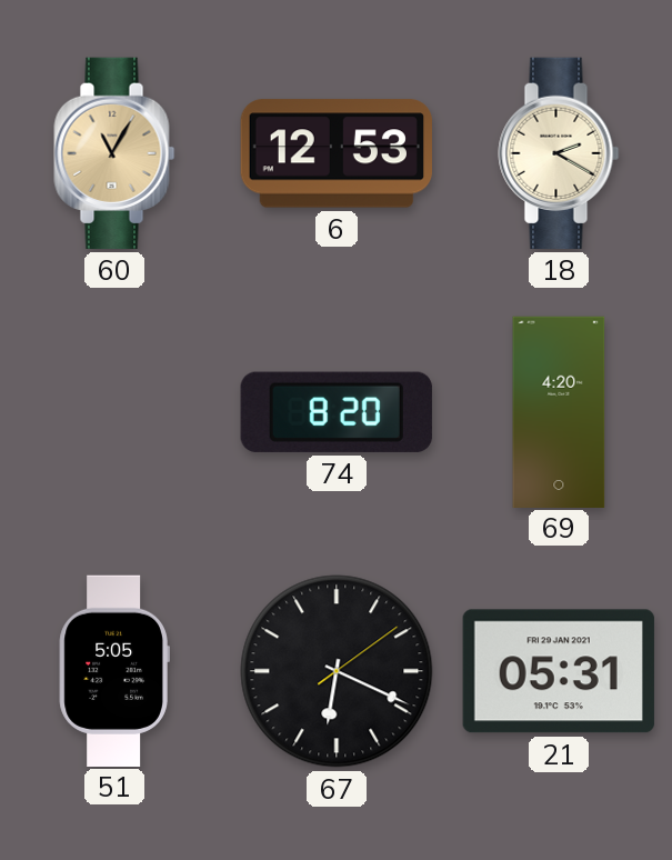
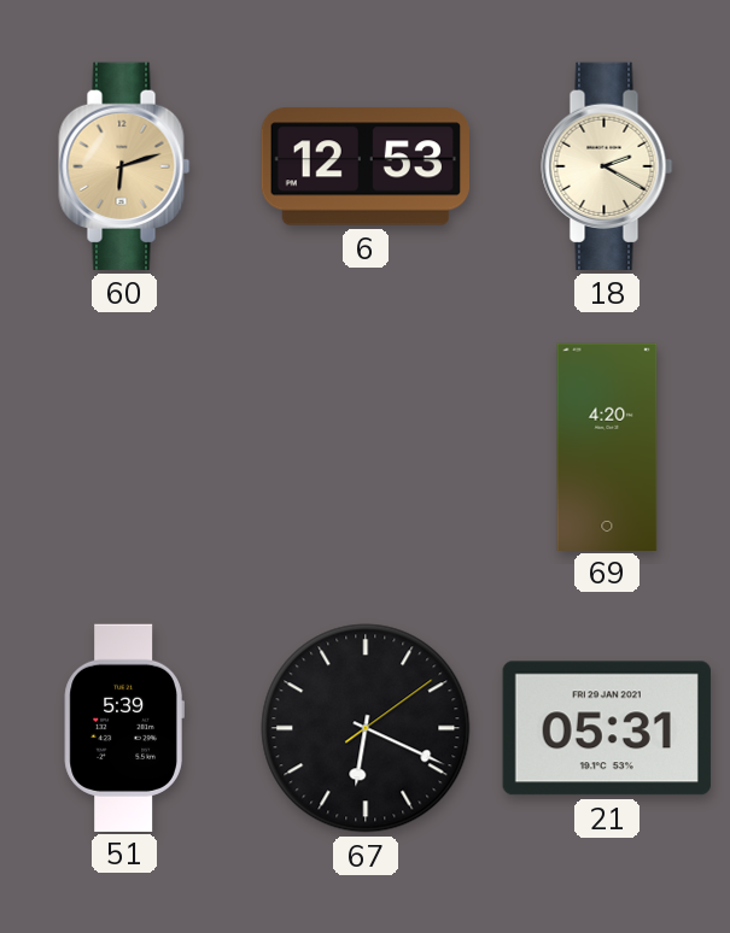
60: 11:05 -> 6:12 (124, 166)
74: 8:20 -> none (337, 412)
51: 5:05 -> 5:39 (124, 727)
